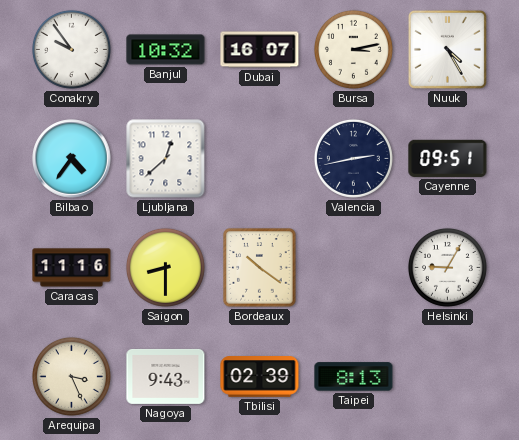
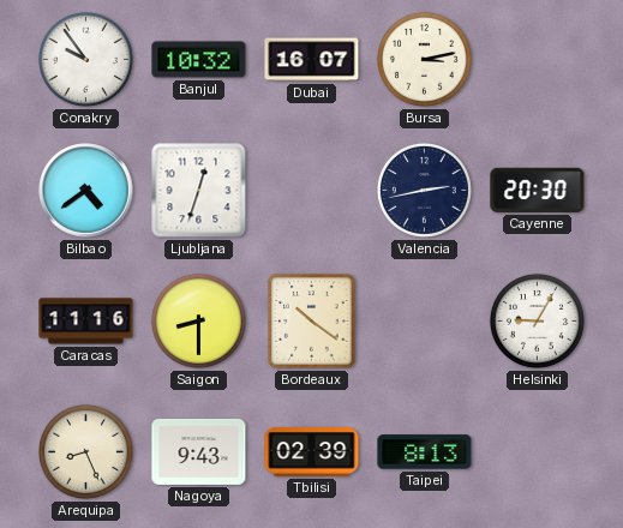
Nuuk: 4:25 -> none (447, 49)
Bilbao: 4:36 -> 4:39 (86, 191)
Ljubljana: 12:38 -> 12:33 (199, 191)
Cayenne: 09:51 -> 20:30 (538, 190)
Arequipa: 3:26 -> 8:26 (85, 451)
